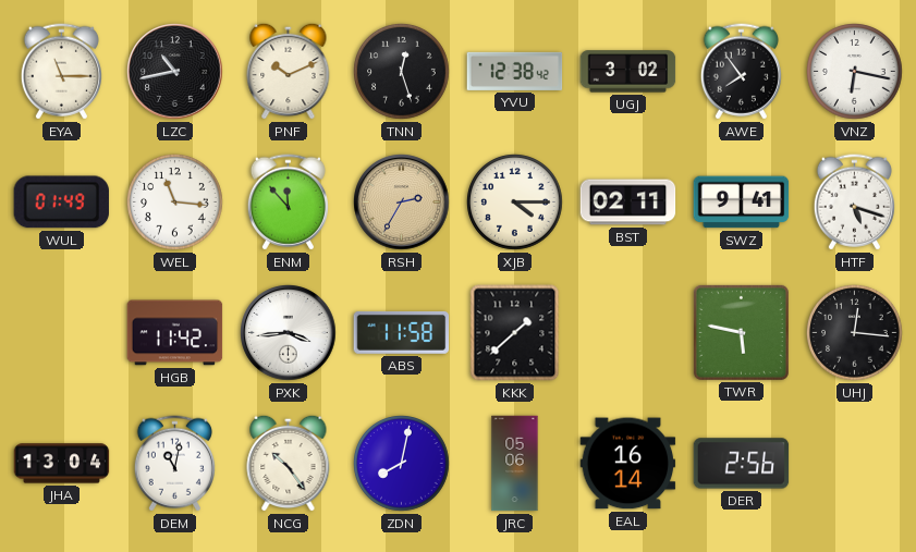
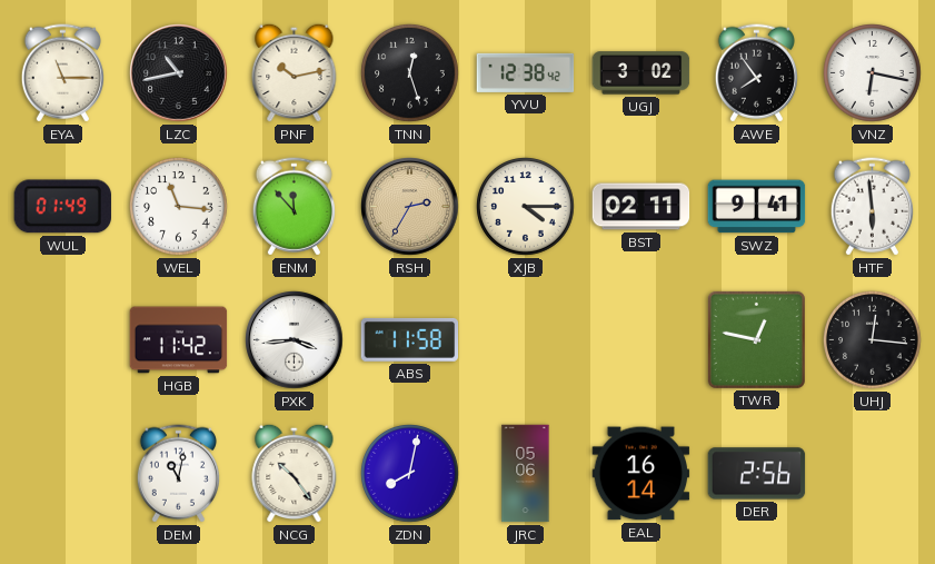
PNF: 10:11 -> 10:13 (295, 72)
HTF: 5:18 -> 5:59 (872, 207)
KKK: 1:38 -> none (515, 333)
TWR: 5:47 -> 12:47 (756, 339)
JHA: 13:04 -> none (62, 464)
